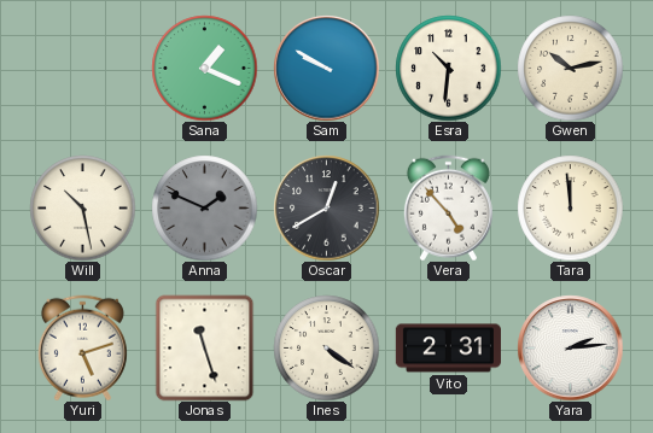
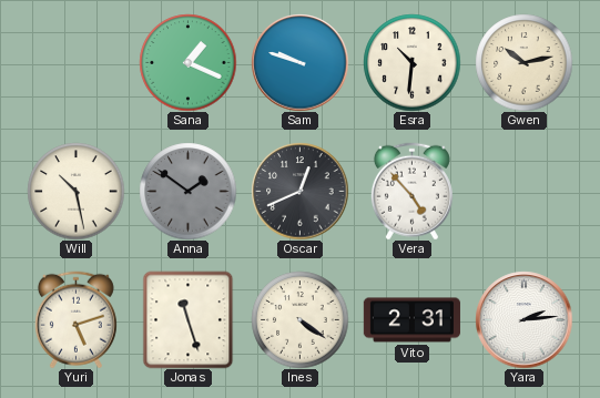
Sam: 9:50 -> 9:48 (299, 62)
Anna: 1:49 -> 1:51 (187, 191)
Oscar: 12:40 -> 12:41 (299, 191)
Tara: 11:59 -> none (570, 207)
